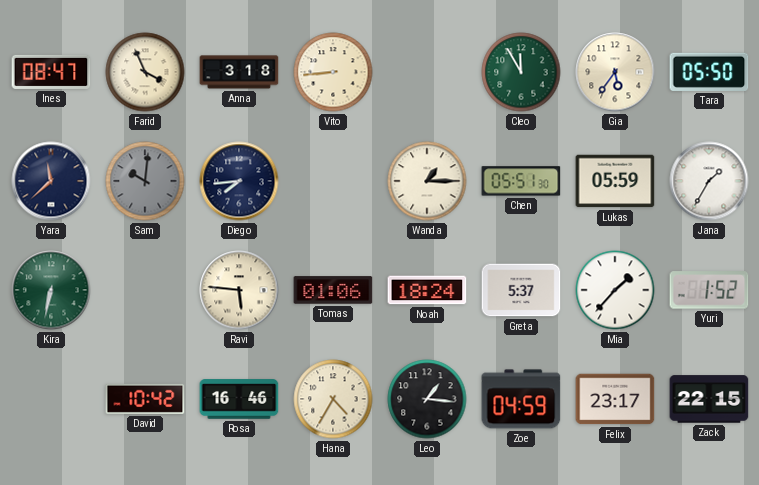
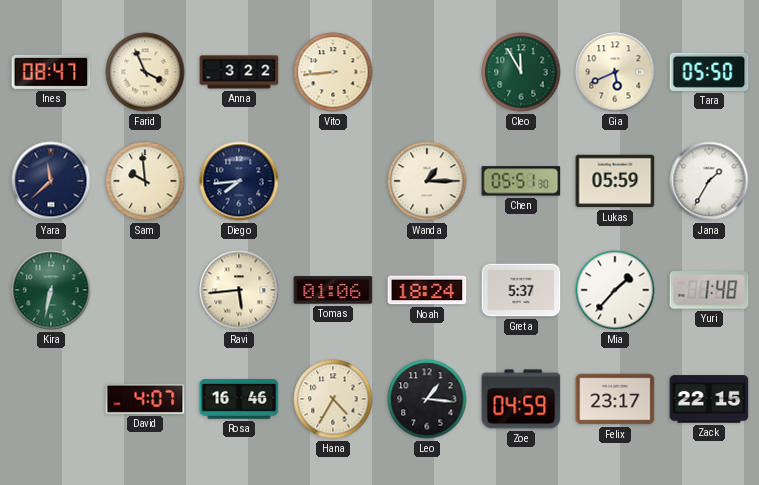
Anna: 3:18 -> 3:22 (239, 72)
Gia: 5:36 -> 5:41 (615, 72)
Sam: 10:01 -> 9:59 (145, 181)
Sam dial: grey -> cream (145, 181)
Ravi: 5:46 -> 5:44 (239, 290)
Yuri: 1:52 -> 1:48 (709, 290)
David: 10:42 -> 4:07 (145, 399)
